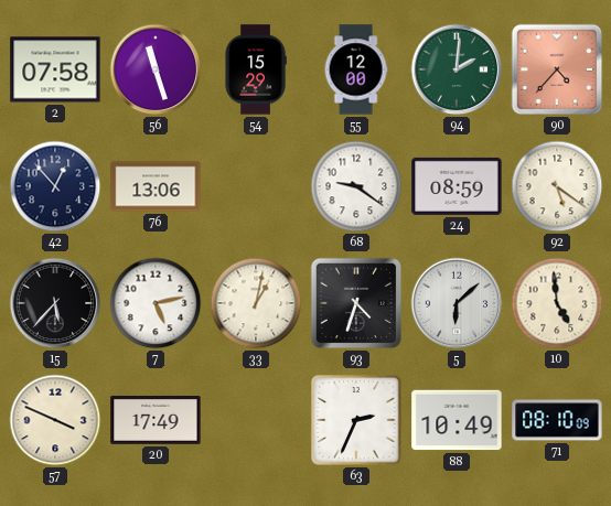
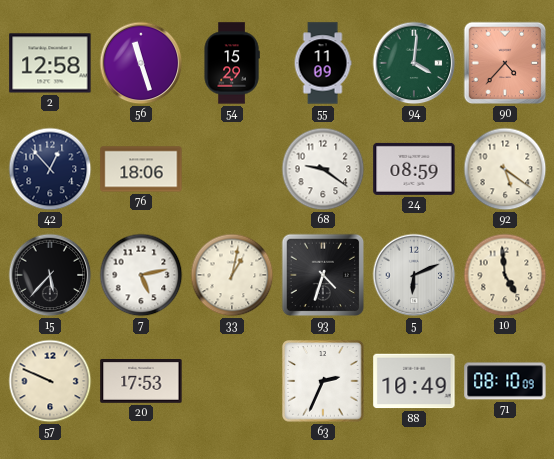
2: 07:58 -> 12:58 (50, 63)
55: 12:00 -> 11:09 (323, 63)
94: 2:01 -> 4:01 (414, 63)
76: 13:06 -> 18:06 (141, 169)
5: 6:08 -> 6:11 (414, 275)
57: 3:49 -> 9:49 (50, 381)
20: 17:49 -> 17:53 (141, 382)
